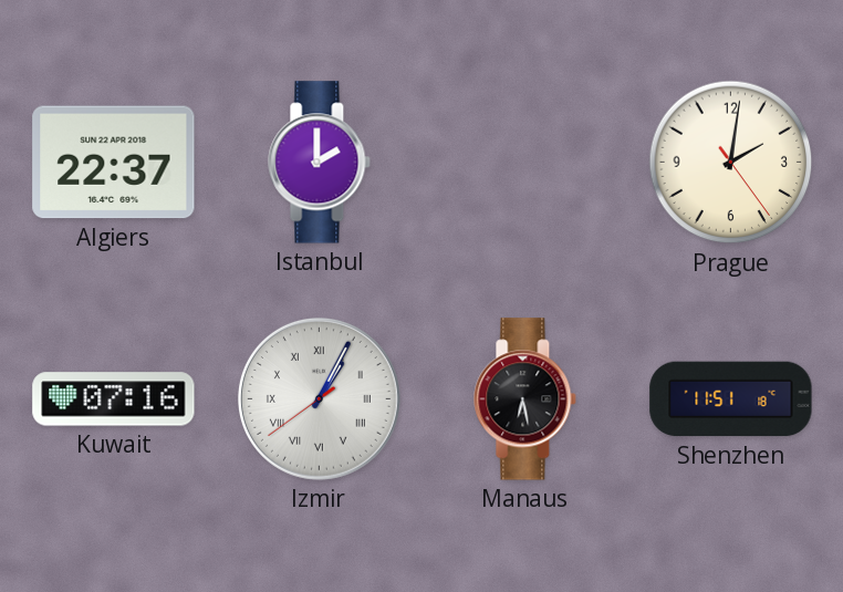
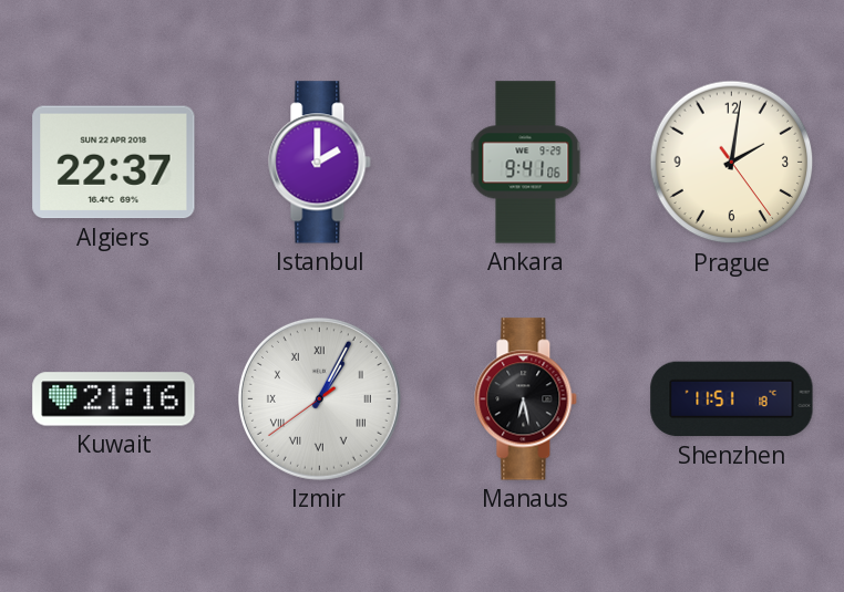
Ankara: none -> 9:41 (526, 163)
Kuwait: 07:16 -> 21:16 (114, 399)
